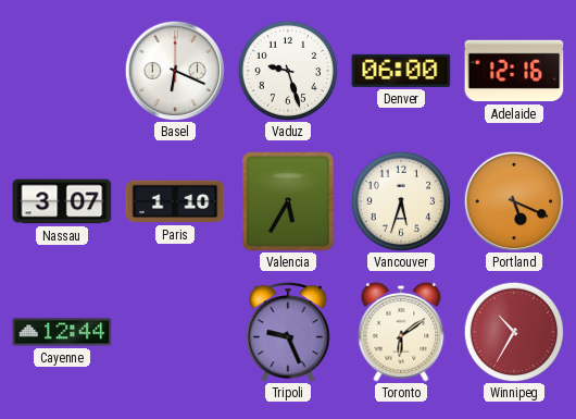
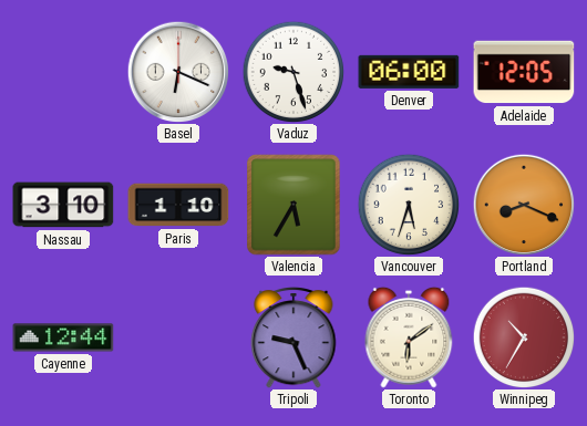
Adelaide: 12:16 -> 12:05 (524, 72)
Nassau: 3:07 -> 3:10 (63, 205)
Portland: 5:19 -> 8:19 (524, 205)
